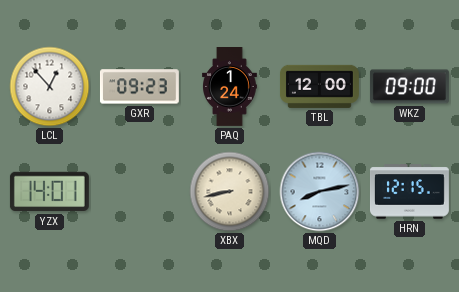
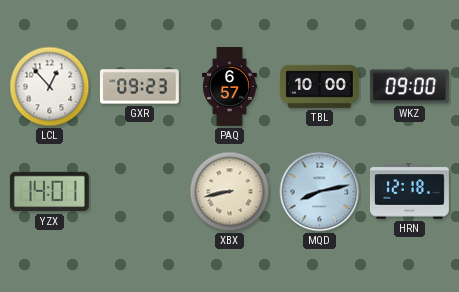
PAQ: 1:24 -> 6:57 (230, 87)
TBL: 12:00 -> 10:00 (319, 86)
HRN: 12:15 -> 12:18 (409, 192)
